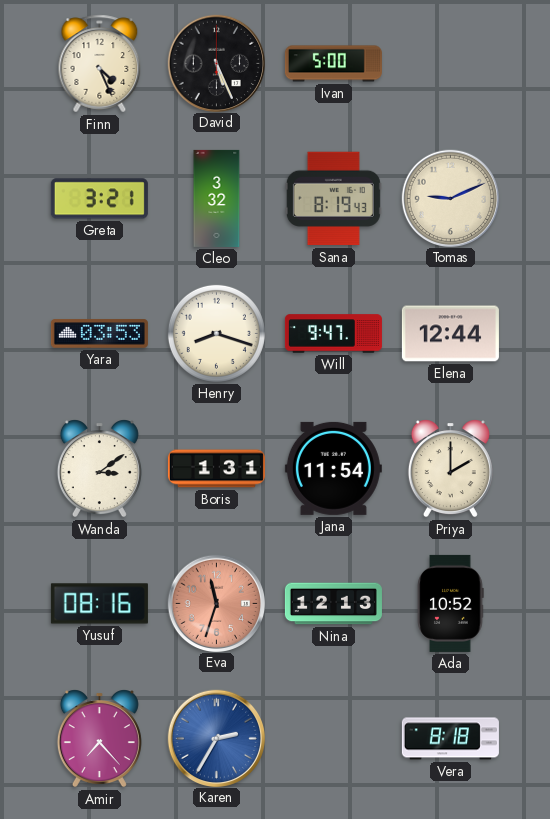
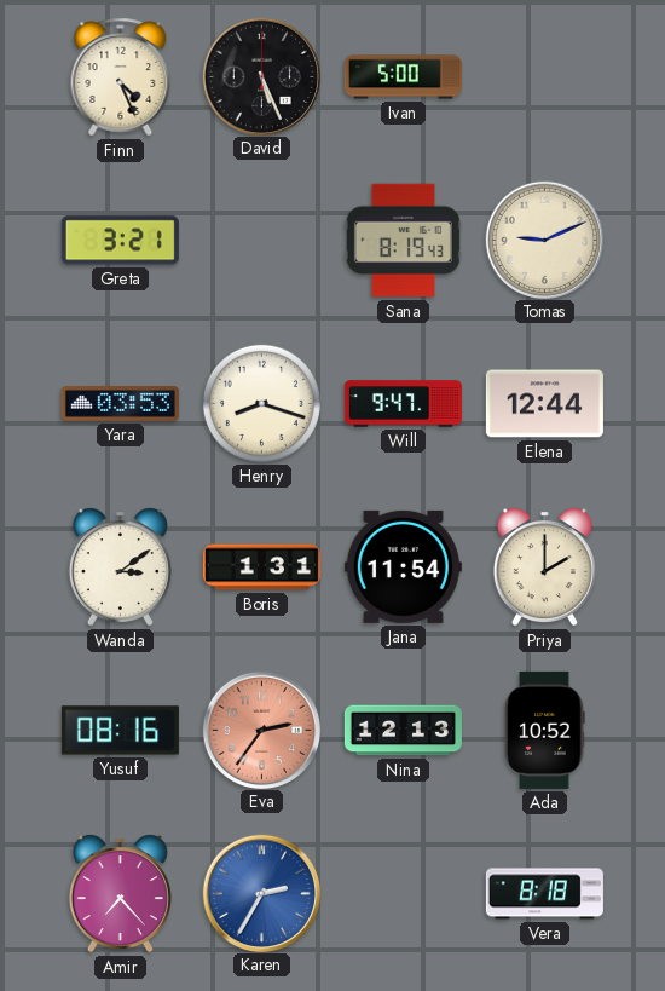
Cleo: 3:32 -> none (217, 198)
Eva: 11:33 -> 2:36 (261, 730)
